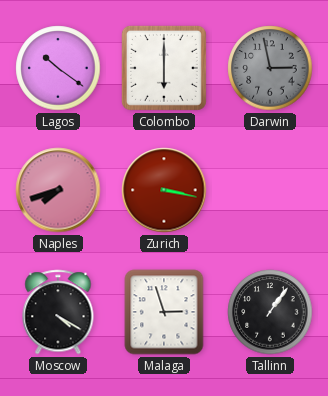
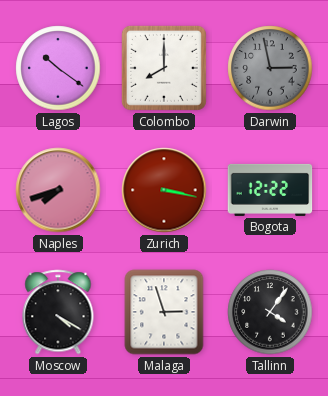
Colombo: 6:00 -> 8:00 (164, 68)
Bogota: none -> 12:22 (270, 190)
Tallinn: 1:06 -> 4:06 (270, 312)
